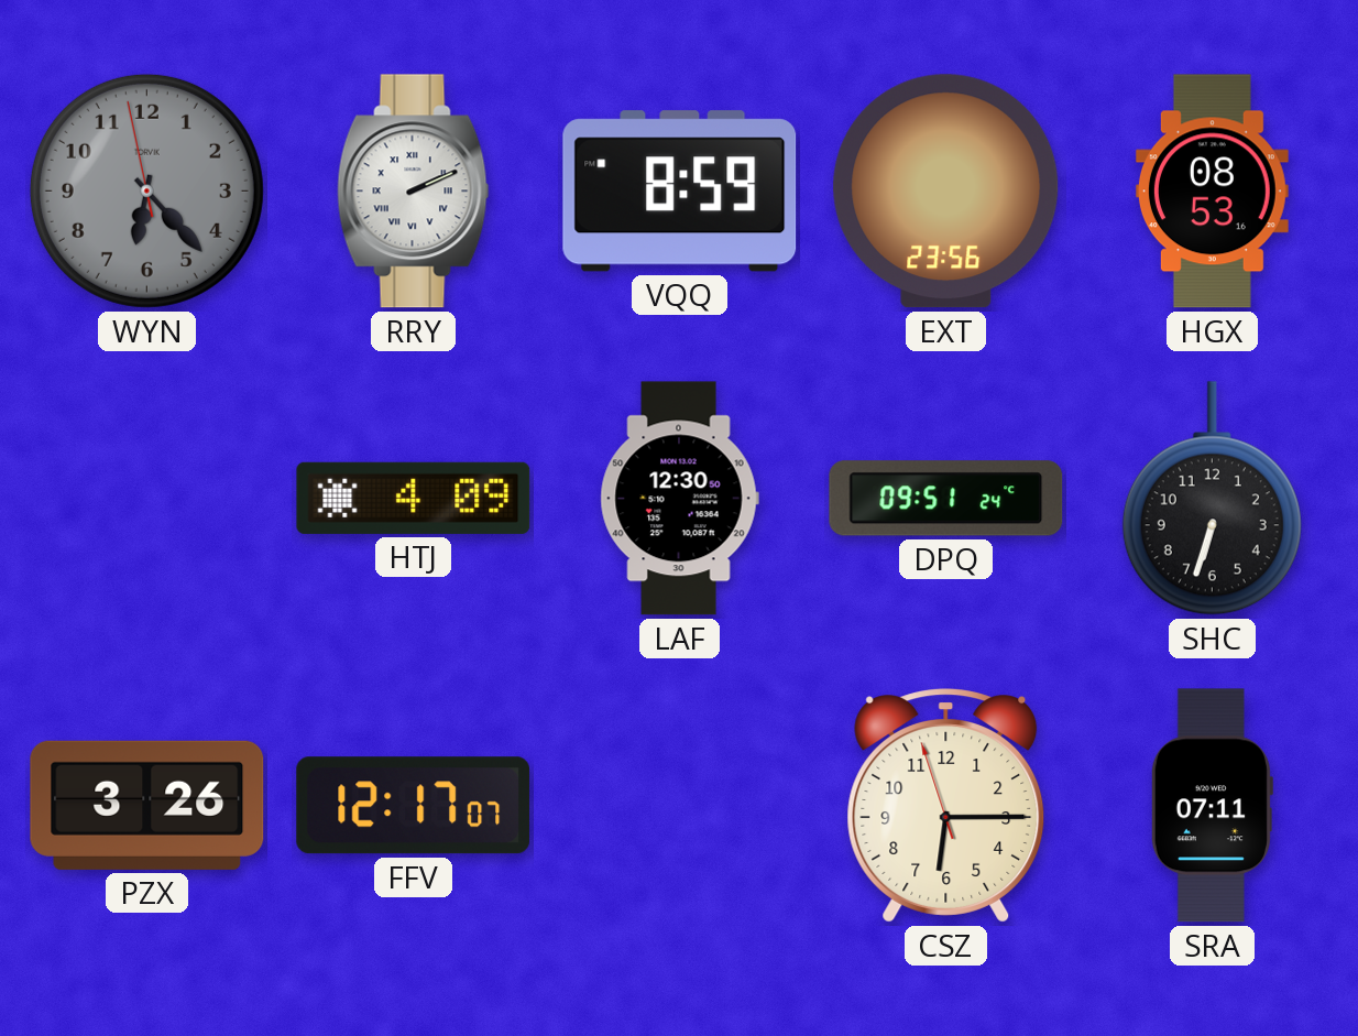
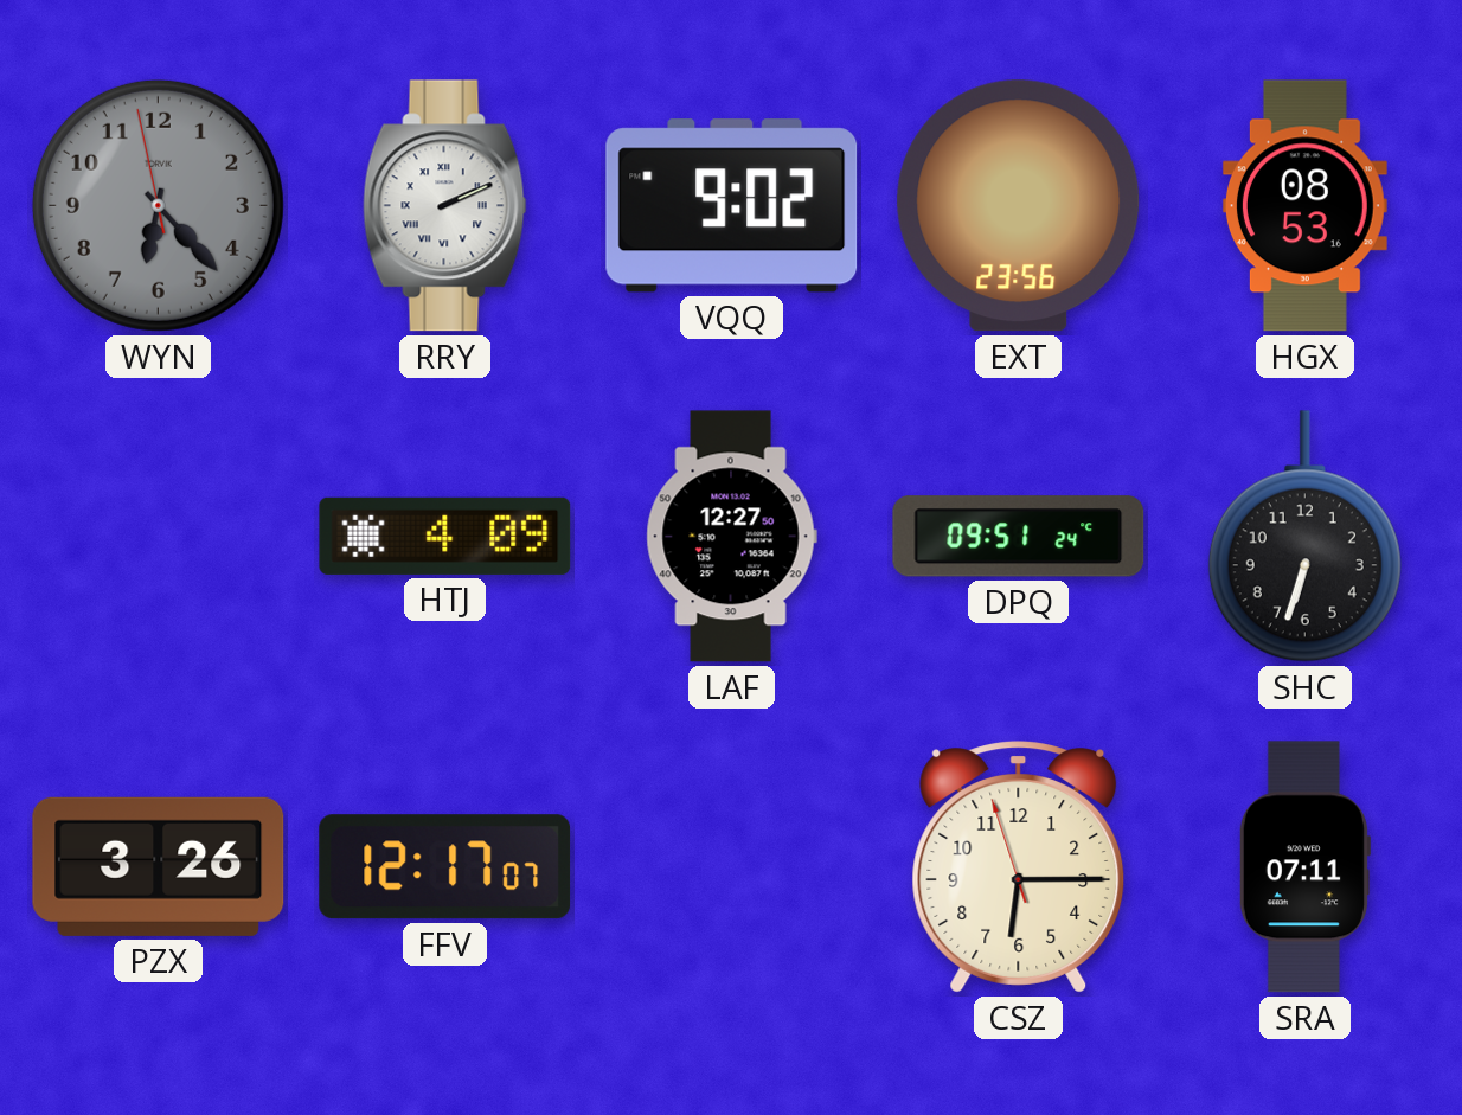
VQQ: 8:59 -> 9:02 (732, 206)
LAF: 12:30 -> 12:27 (731, 537)
